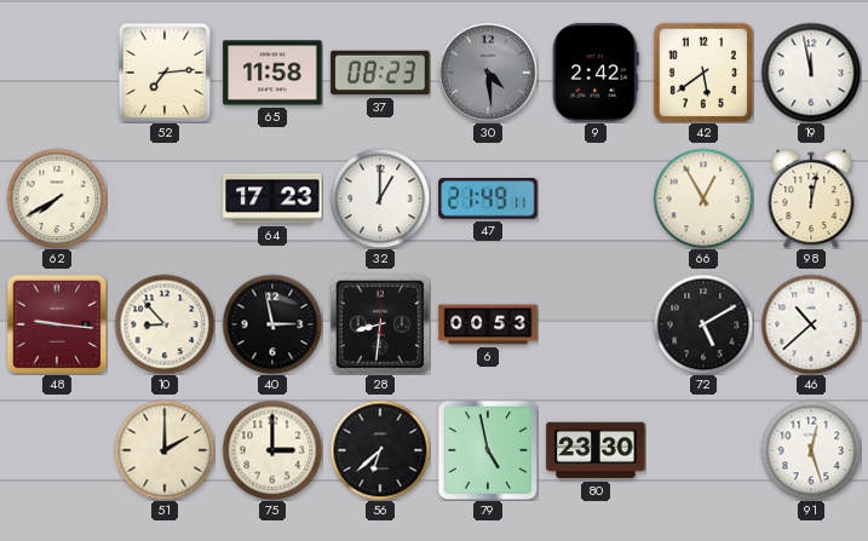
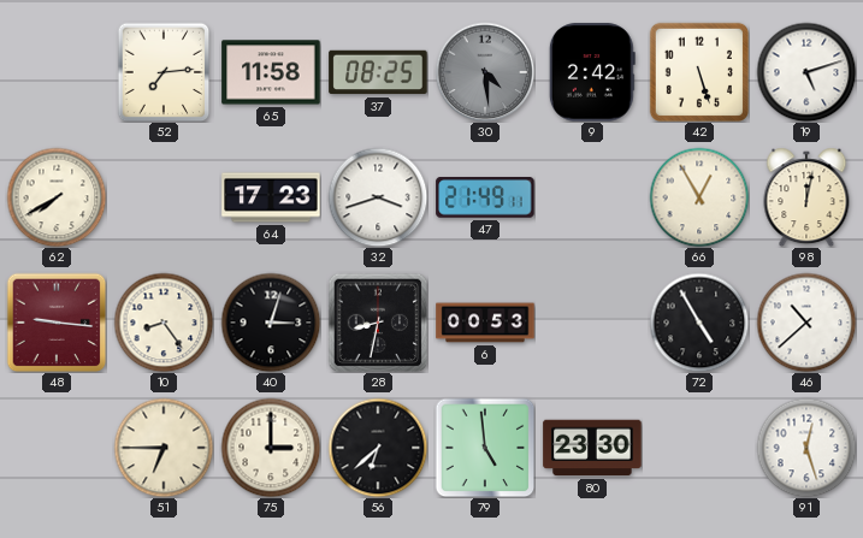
37: 08:23 -> 08:25 (378, 72)
42: 5:39 -> 5:27 (699, 72)
19: 11:58 -> 5:12 (806, 72)
32: 1:00 -> 3:42 (378, 197)
10: 8:53 -> 8:24 (164, 323)
40: 2:58 -> 3:03 (271, 323)
28: 8:31 -> 8:32 (378, 323)
72: 5:10 -> 4:55 (699, 323)
51: 2:00 -> 6:45 (164, 448)
79: 4:58 -> 4:59 (485, 448)
